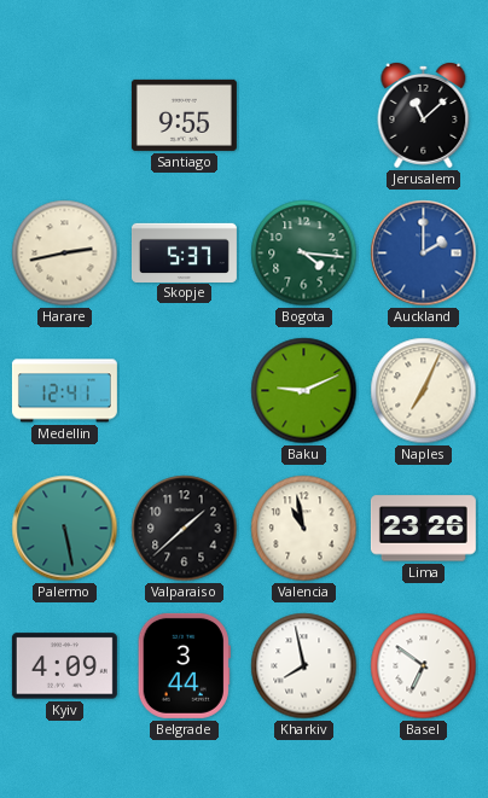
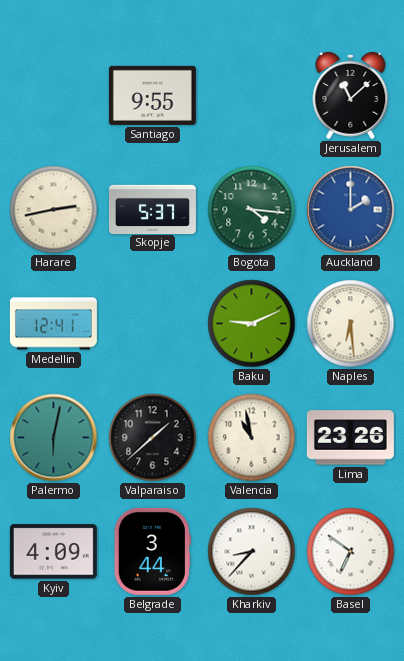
Naples: 7:04 -> 6:29 (351, 324)
Palermo: 5:28 -> 6:02 (54, 438)
Kharkiv: 7:58 -> 8:37 (252, 552)
